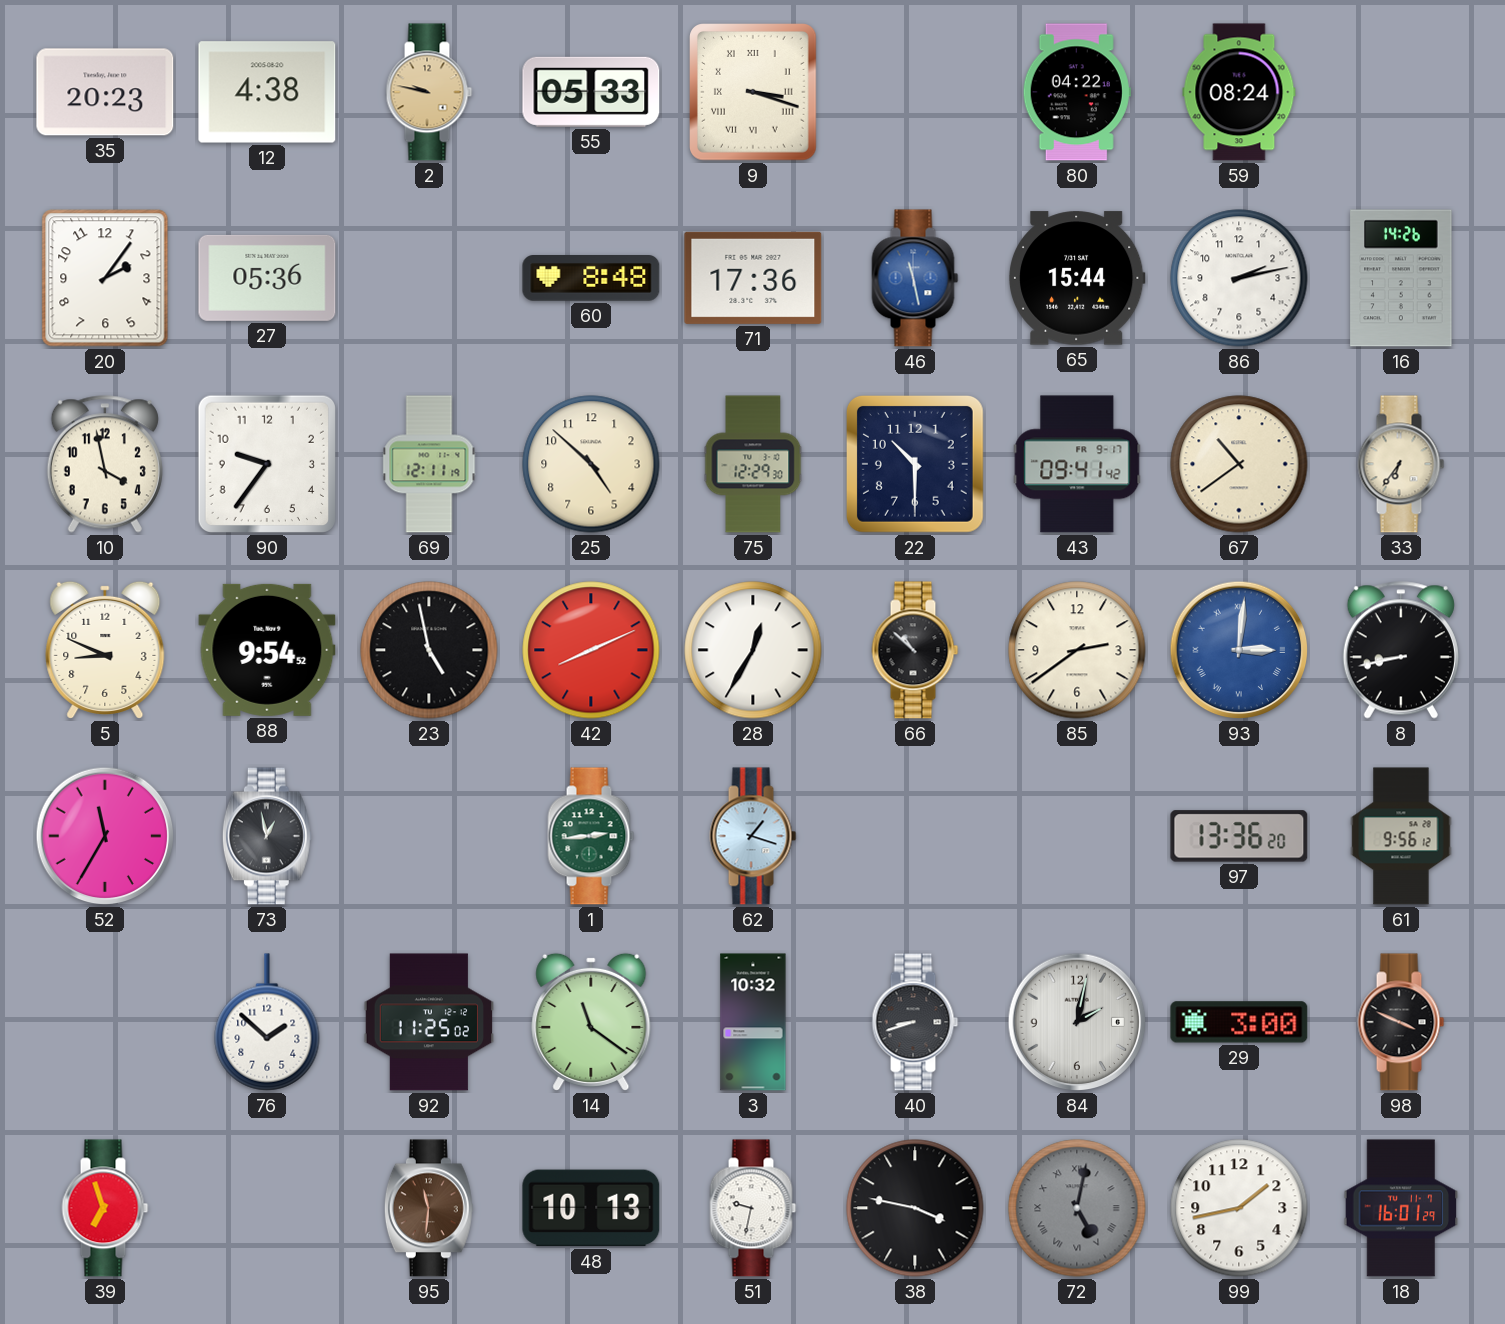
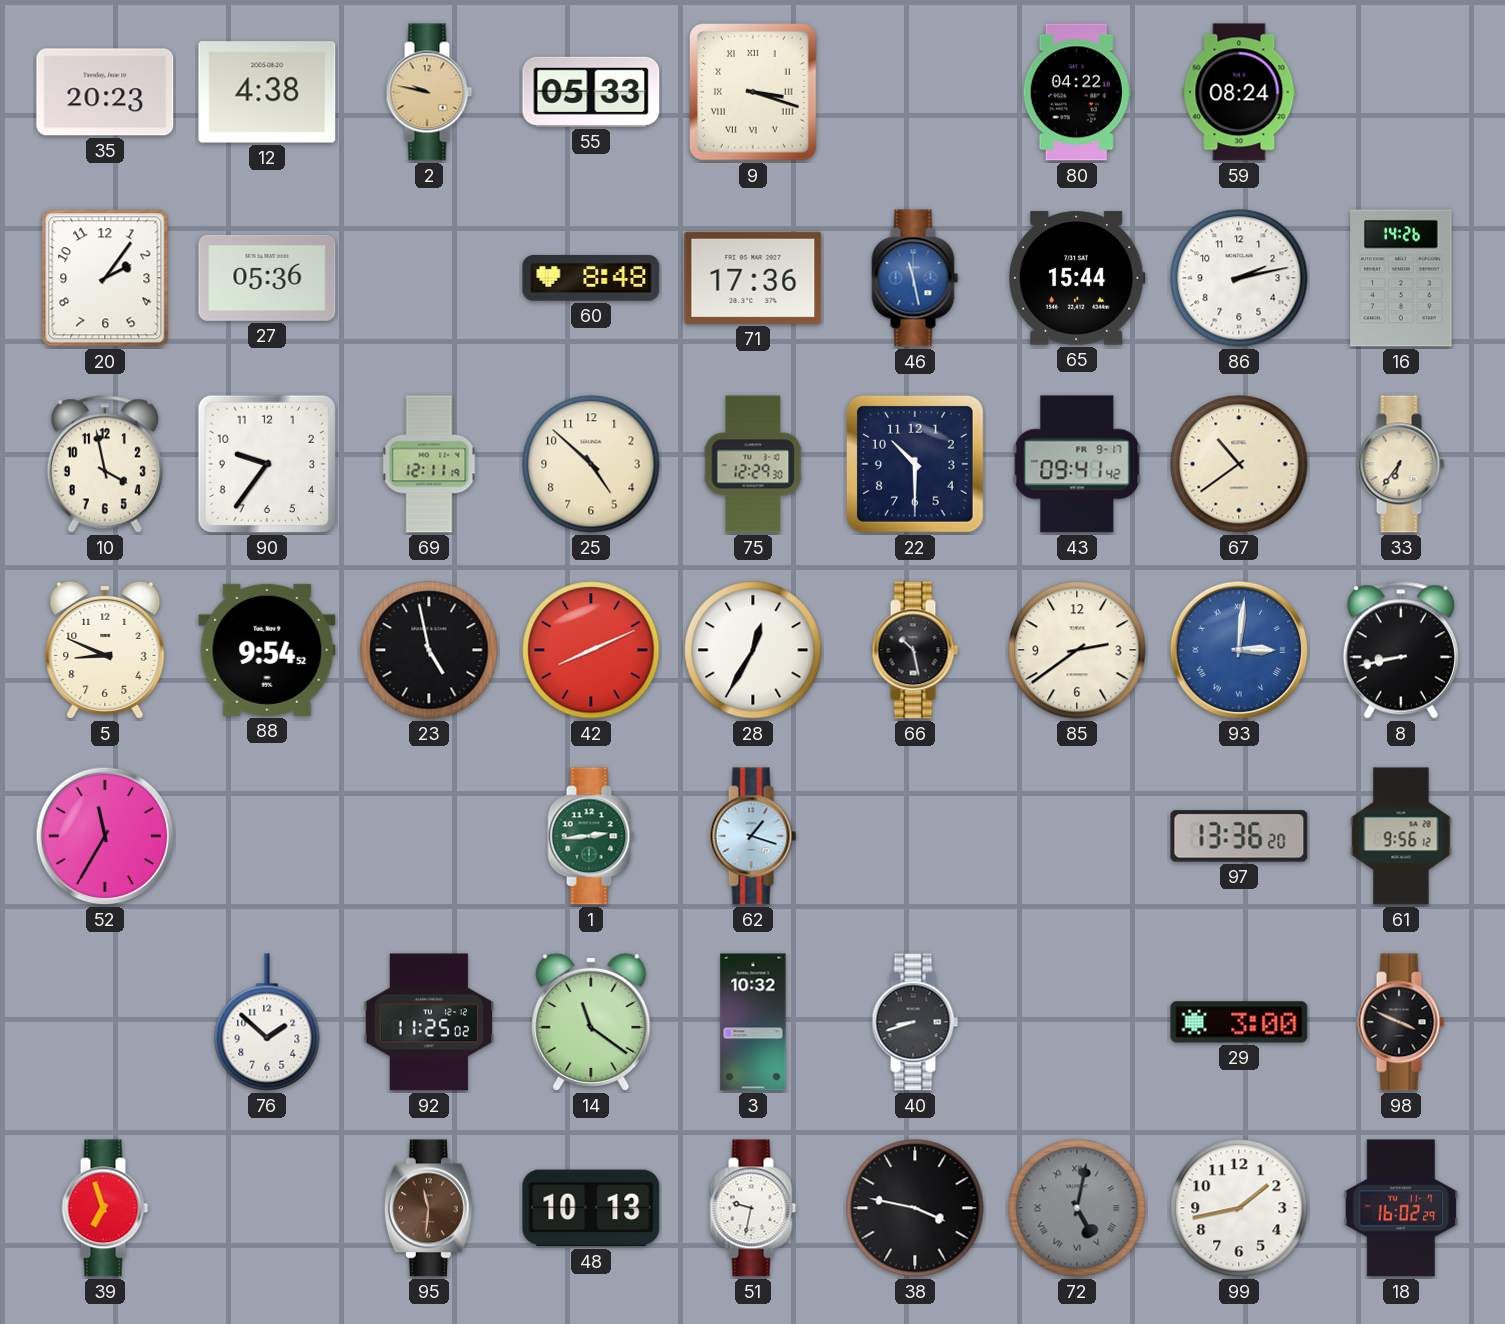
66: 10:52 -> 10:28 (915, 650)
73: 12:58 -> none (267, 836)
84: 2:02 -> none (1077, 1022)
18: 16:01 -> 16:02 (1401, 1208)
